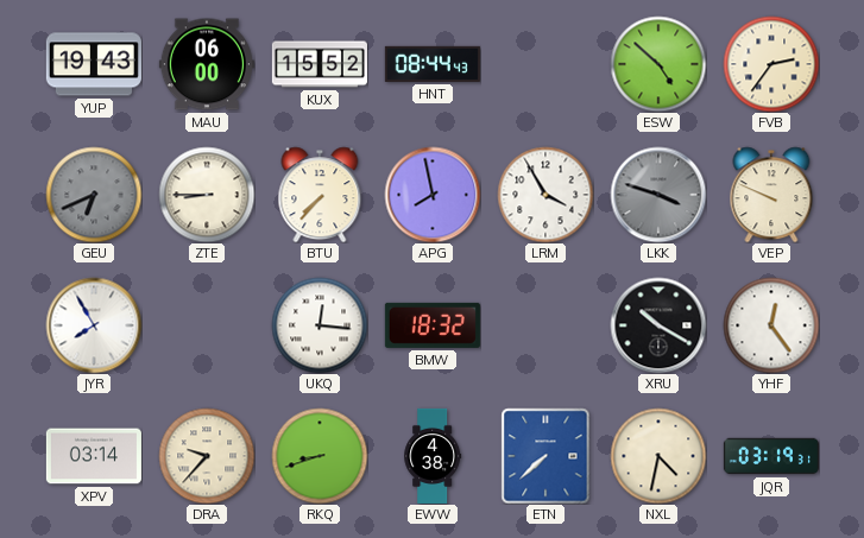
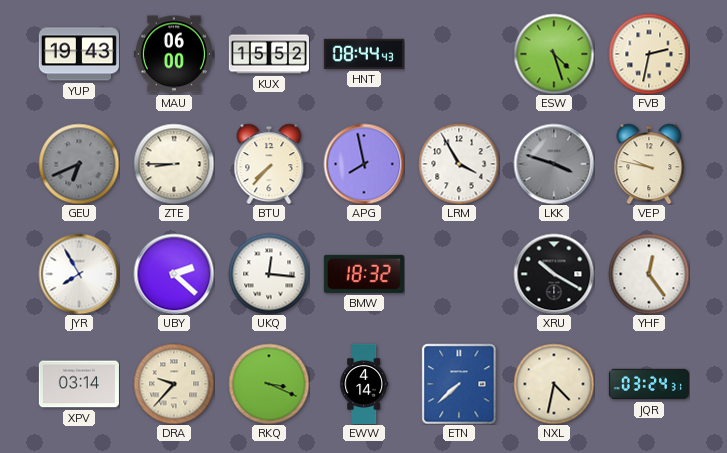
ESW: 4:52 -> 4:27 (554, 54)
FVB: 2:36 -> 2:32 (649, 54)
VEP: 9:49 -> 9:47 (649, 164)
UBY: none -> 2:22 (174, 274)
RKQ: 8:42 -> 3:19 (269, 384)
EWW: 4:38 -> 4:14 (364, 384)
JQR: 03:19 -> 03:24 (649, 384)
